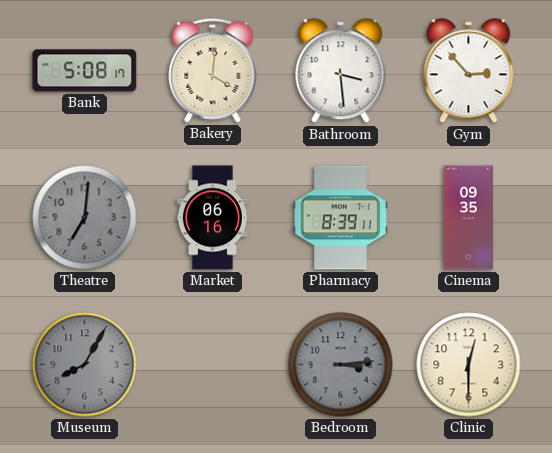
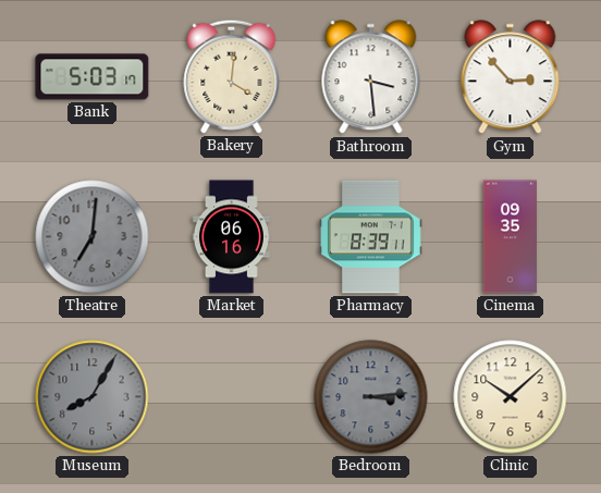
Bank: 5:08 -> 5:03 (93, 77)
Clinic: 12:30 -> 10:08 (511, 397)
